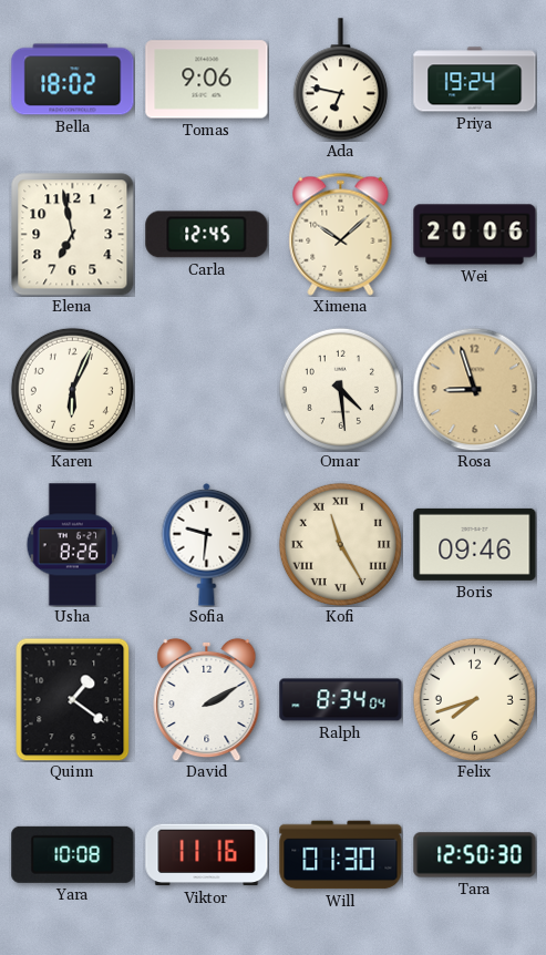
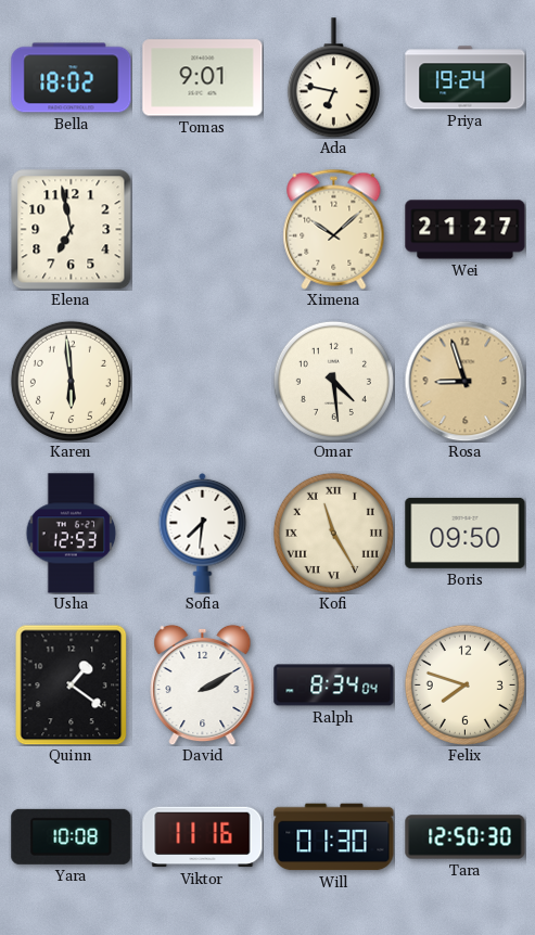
Tomas: 9:06 -> 9:01 (203, 78)
Carla: 12:45 -> none (207, 235)
Wei: 20:06 -> 21:27 (466, 230)
Karen: 6:04 -> 5:59 (71, 381)
Usha: 8:26 -> 12:53 (72, 534)
Sofia: 9:31 -> 7:31 (203, 533)
Boris: 09:46 -> 09:50 (466, 533)
Felix: 7:42 -> 7:48 (464, 684)
